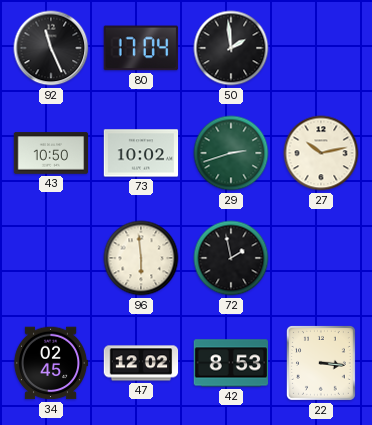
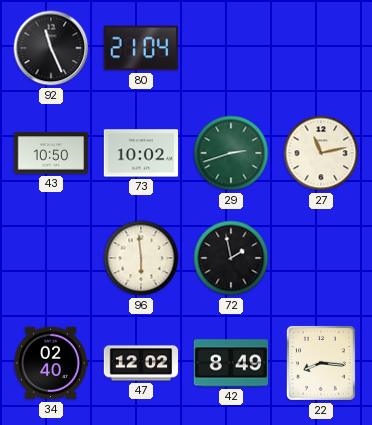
80: 17:04 -> 21:04 (141, 48)
50: 1:59 -> none (231, 48)
27: 10:13 -> 11:13 (321, 153)
34: 02:45 -> 02:40 (51, 363)
42: 8:53 -> 8:49 (231, 363)
22: 3:16 -> 8:16 (321, 364)
